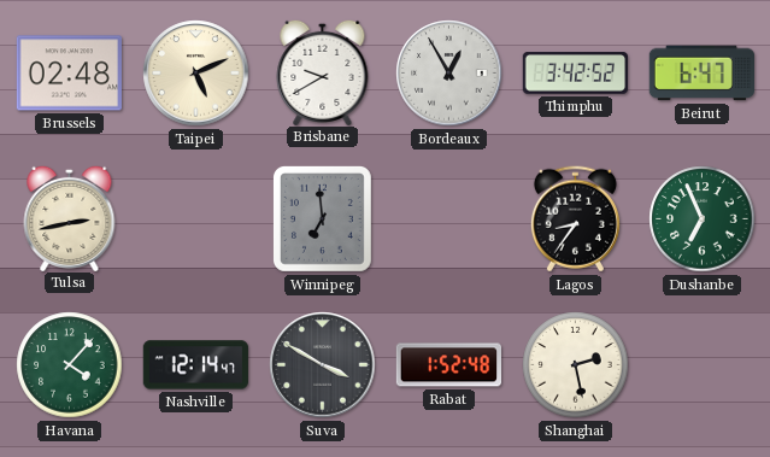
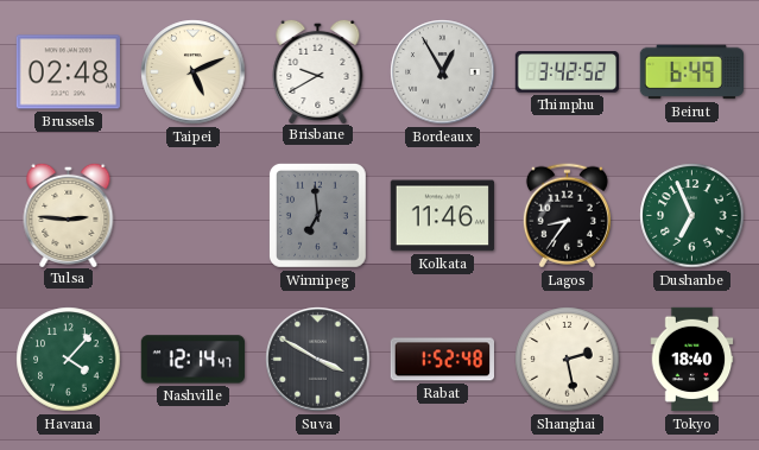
Beirut: 6:47 -> 6:49 (691, 72)
Tulsa: 2:43 -> 2:46 (69, 214)
Kolkata: none -> 11:46 (442, 216)
Tokyo: none -> 18:40 (692, 360)
